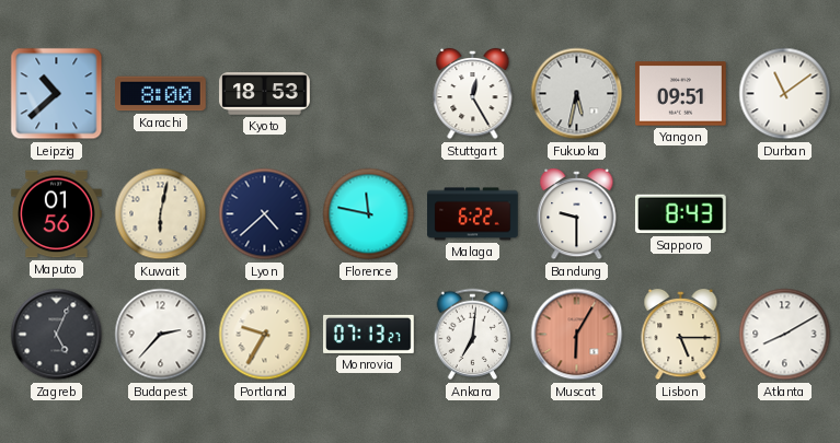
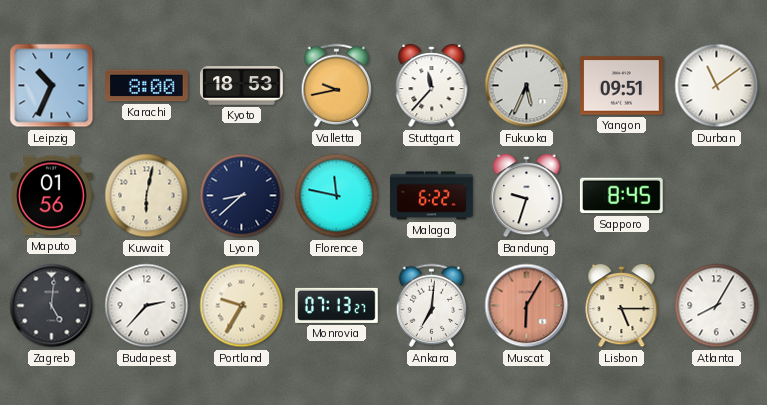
Leipzig: 10:38 -> 10:34 (52, 86)
Valletta: none -> 9:43 (337, 86)
Stuttgart: 12:25 -> 11:37 (432, 86)
Fukuoka: 5:32 -> 5:34 (527, 86)
Lyon: 4:38 -> 8:38 (242, 196)
Bandung: 9:30 -> 9:33 (527, 196)
Sapporo: 8:43 -> 8:45 (622, 196)
Zagreb: 5:04 -> 5:01 (52, 306)
Atlanta: 8:10 -> 8:05 (717, 306)
